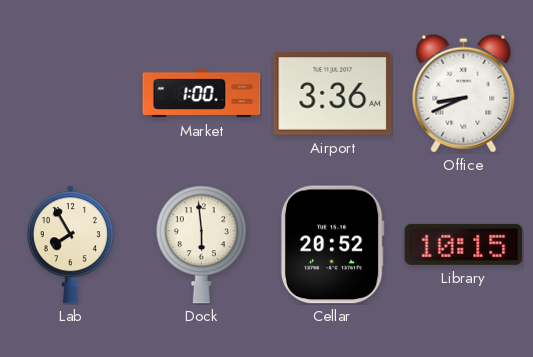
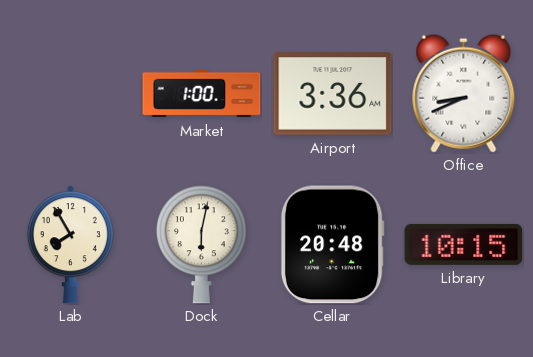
Dock: 5:59 -> 6:02 (201, 245)
Cellar: 20:52 -> 20:48 (332, 245)
